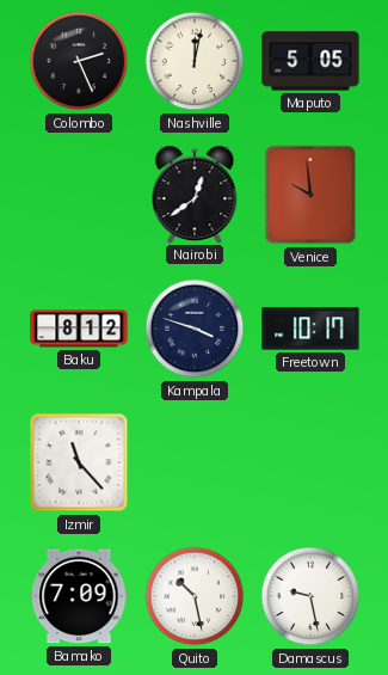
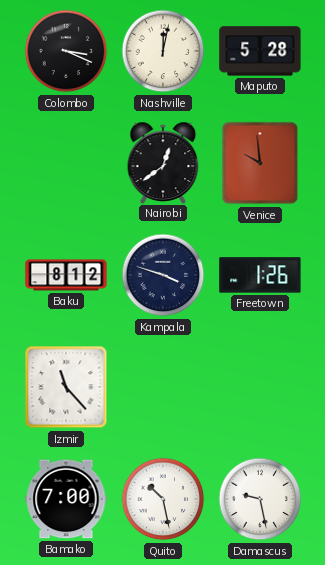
Colombo: 2:26 -> 3:19 (66, 51)
Maputo: 5:05 -> 5:28 (260, 51)
Freetown: 10:17 -> 1:26 (260, 275)
Bamako: 7:09 -> 7:00 (66, 499)
